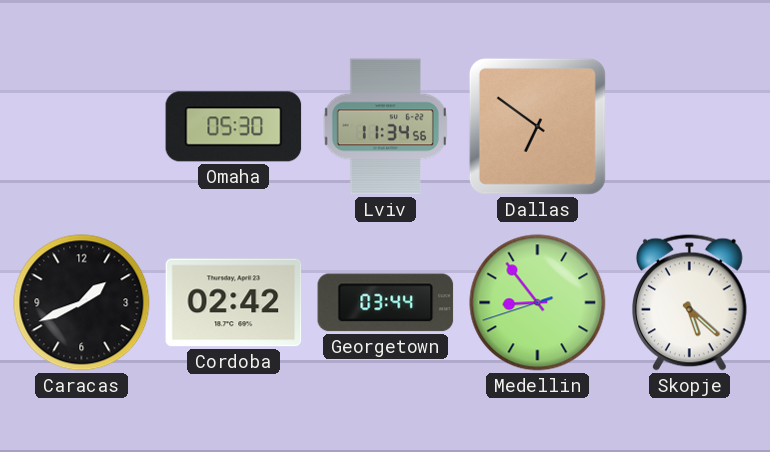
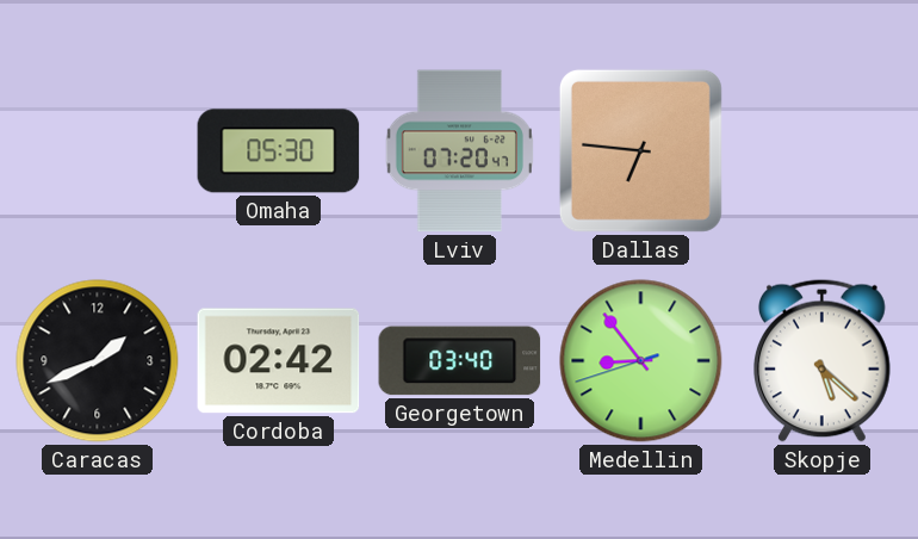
Lviv: 11:34 -> 07:20 (459, 151)
Dallas: 6:51 -> 6:46 (640, 150)
Georgetown: 03:44 -> 03:40 (460, 361)
